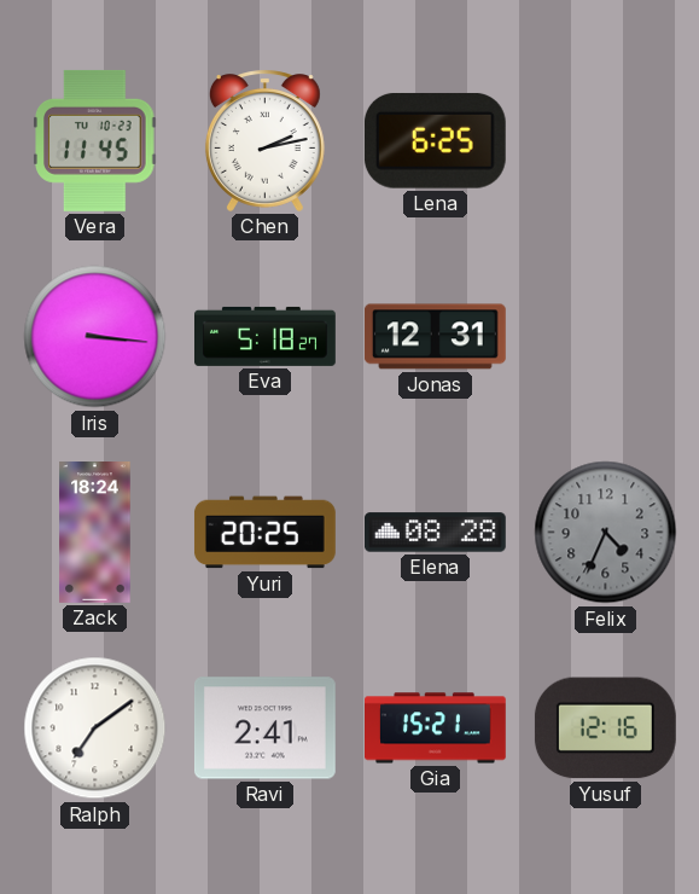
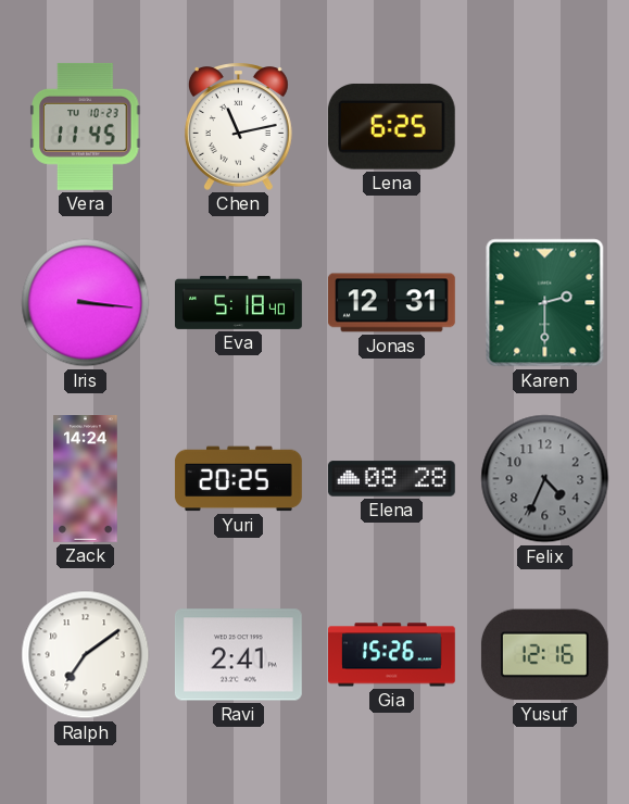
Chen: 2:13 -> 11:13 (238, 126)
Eva: 5:18:27 -> 5:18:40 (239, 302)
Karen: none -> 2:30 (545, 303)
Zack: 18:24 -> 14:24 (86, 479)
Gia: 15:21 -> 15:26 (392, 655)
